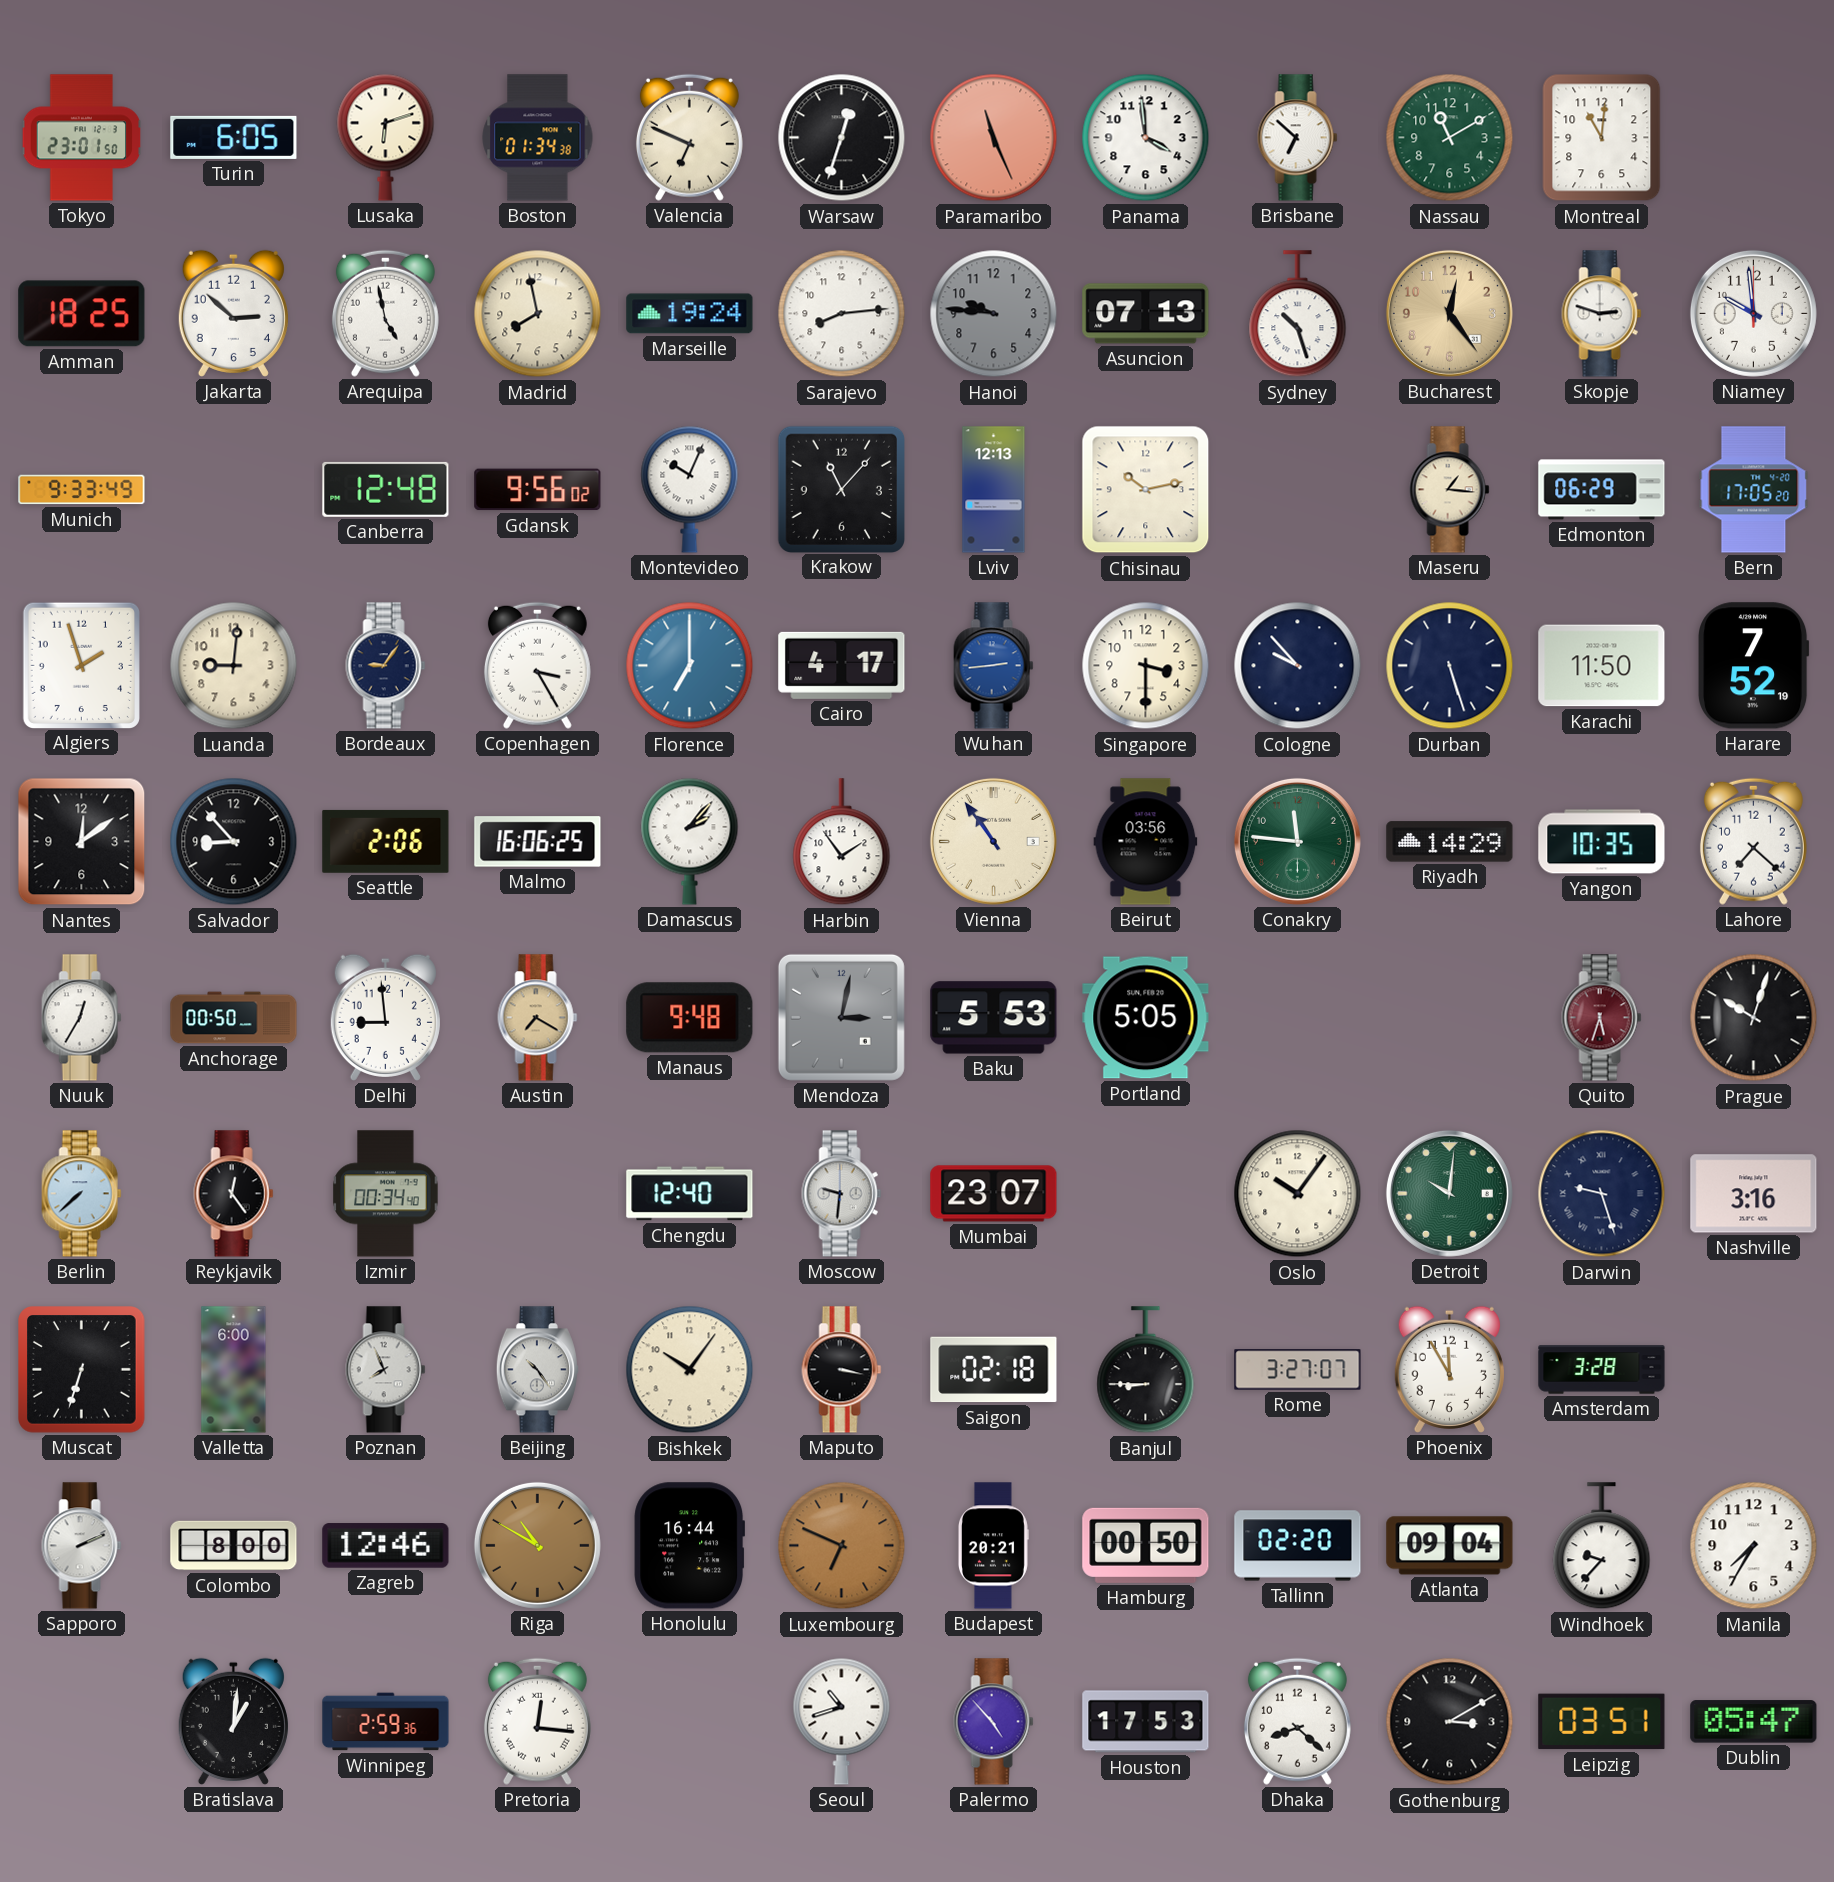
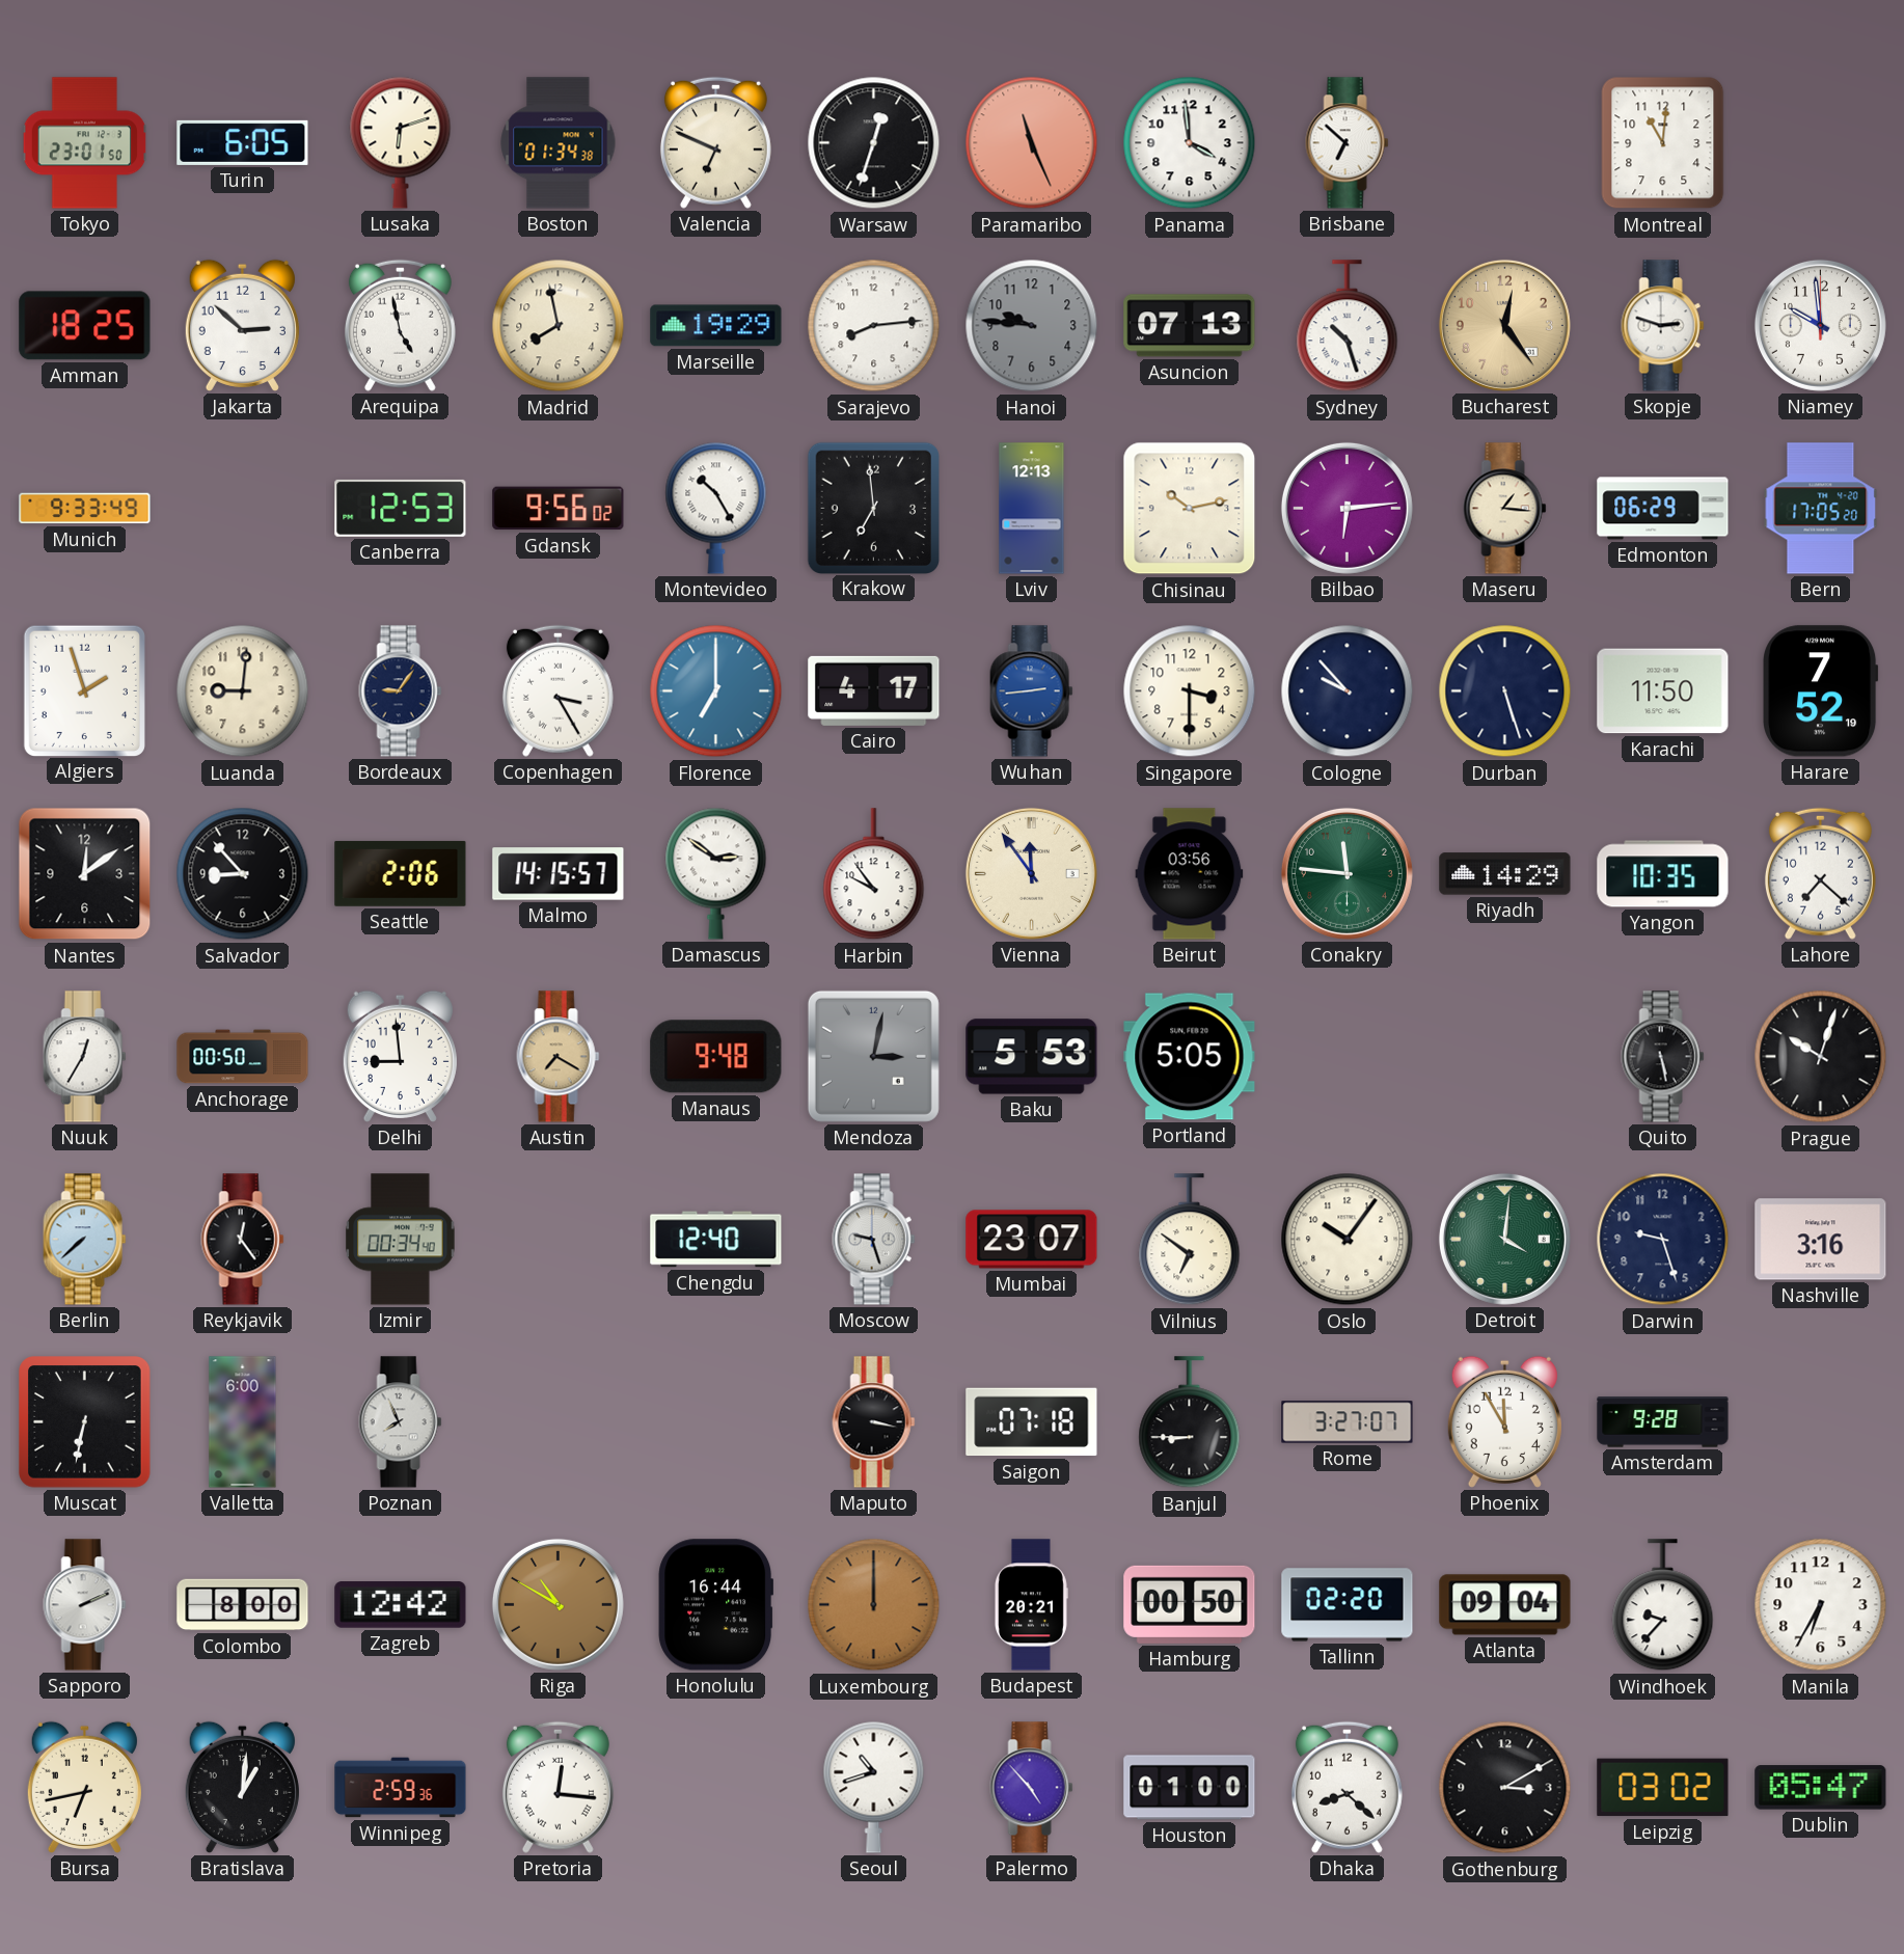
Nassau: 11:10 -> none (1450, 138)
Marseille: 19:24 -> 19:29 (716, 326)
Canberra: 12:48 -> 12:53 (401, 508)
Montevideo: 10:04 -> 10:25 (716, 508)
Krakow: 11:07 -> 6:59 (873, 508)
Bilbao: none -> 6:14 (1347, 508)
Malmo: 16:06 -> 14:15 (559, 874)
Damascus: 2:07 -> 2:51 (716, 873)
Harbin: 1:54 -> 9:54 (874, 874)
Vienna: 10:54 -> 11:54 (1031, 873)
Quito: 5:33 -> 5:28 (1663, 1057)
Quito dial: burgundy -> black (1663, 1057)
Moscow: 9:31 -> 9:27 (874, 1240)
Vilnius: none -> 6:51 (1190, 1240)
Detroit: 10:01 -> 4:01 (1504, 1239)
Darwin numerals: Roman -> Arabic (1663, 1240)
Muscat: 6:33 -> 6:32 (85, 1422)
Beijing: 10:24 -> none (537, 1370)
Bishkek: 10:06 -> none (690, 1370)
Saigon: 02:18 -> 07:18 (1032, 1422)
Amsterdam: 3:28 -> 9:28 (1663, 1422)
Zagreb: 12:46 -> 12:42 (401, 1605)
Luxembourg: 6:49 -> 12:00 (874, 1605)
Manila: 7:35 -> 6:35 (1821, 1605)
Bursa: none -> 6:43 (84, 1787)
Houston: 17:53 -> 01:00 (1190, 1788)
Leipzig: 03:51 -> 03:02 (1663, 1788)
